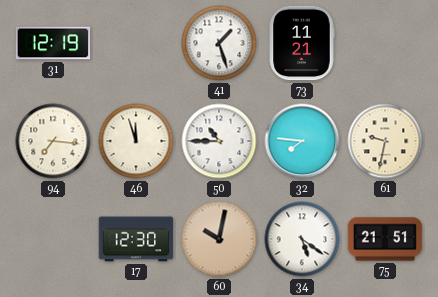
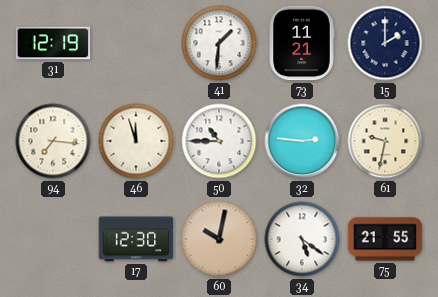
41: 1:27 -> 1:31 (219, 43)
15: none -> 2:00 (385, 43)
32: 7:46 -> 2:46 (302, 141)
75: 21:51 -> 21:55 (385, 239)
